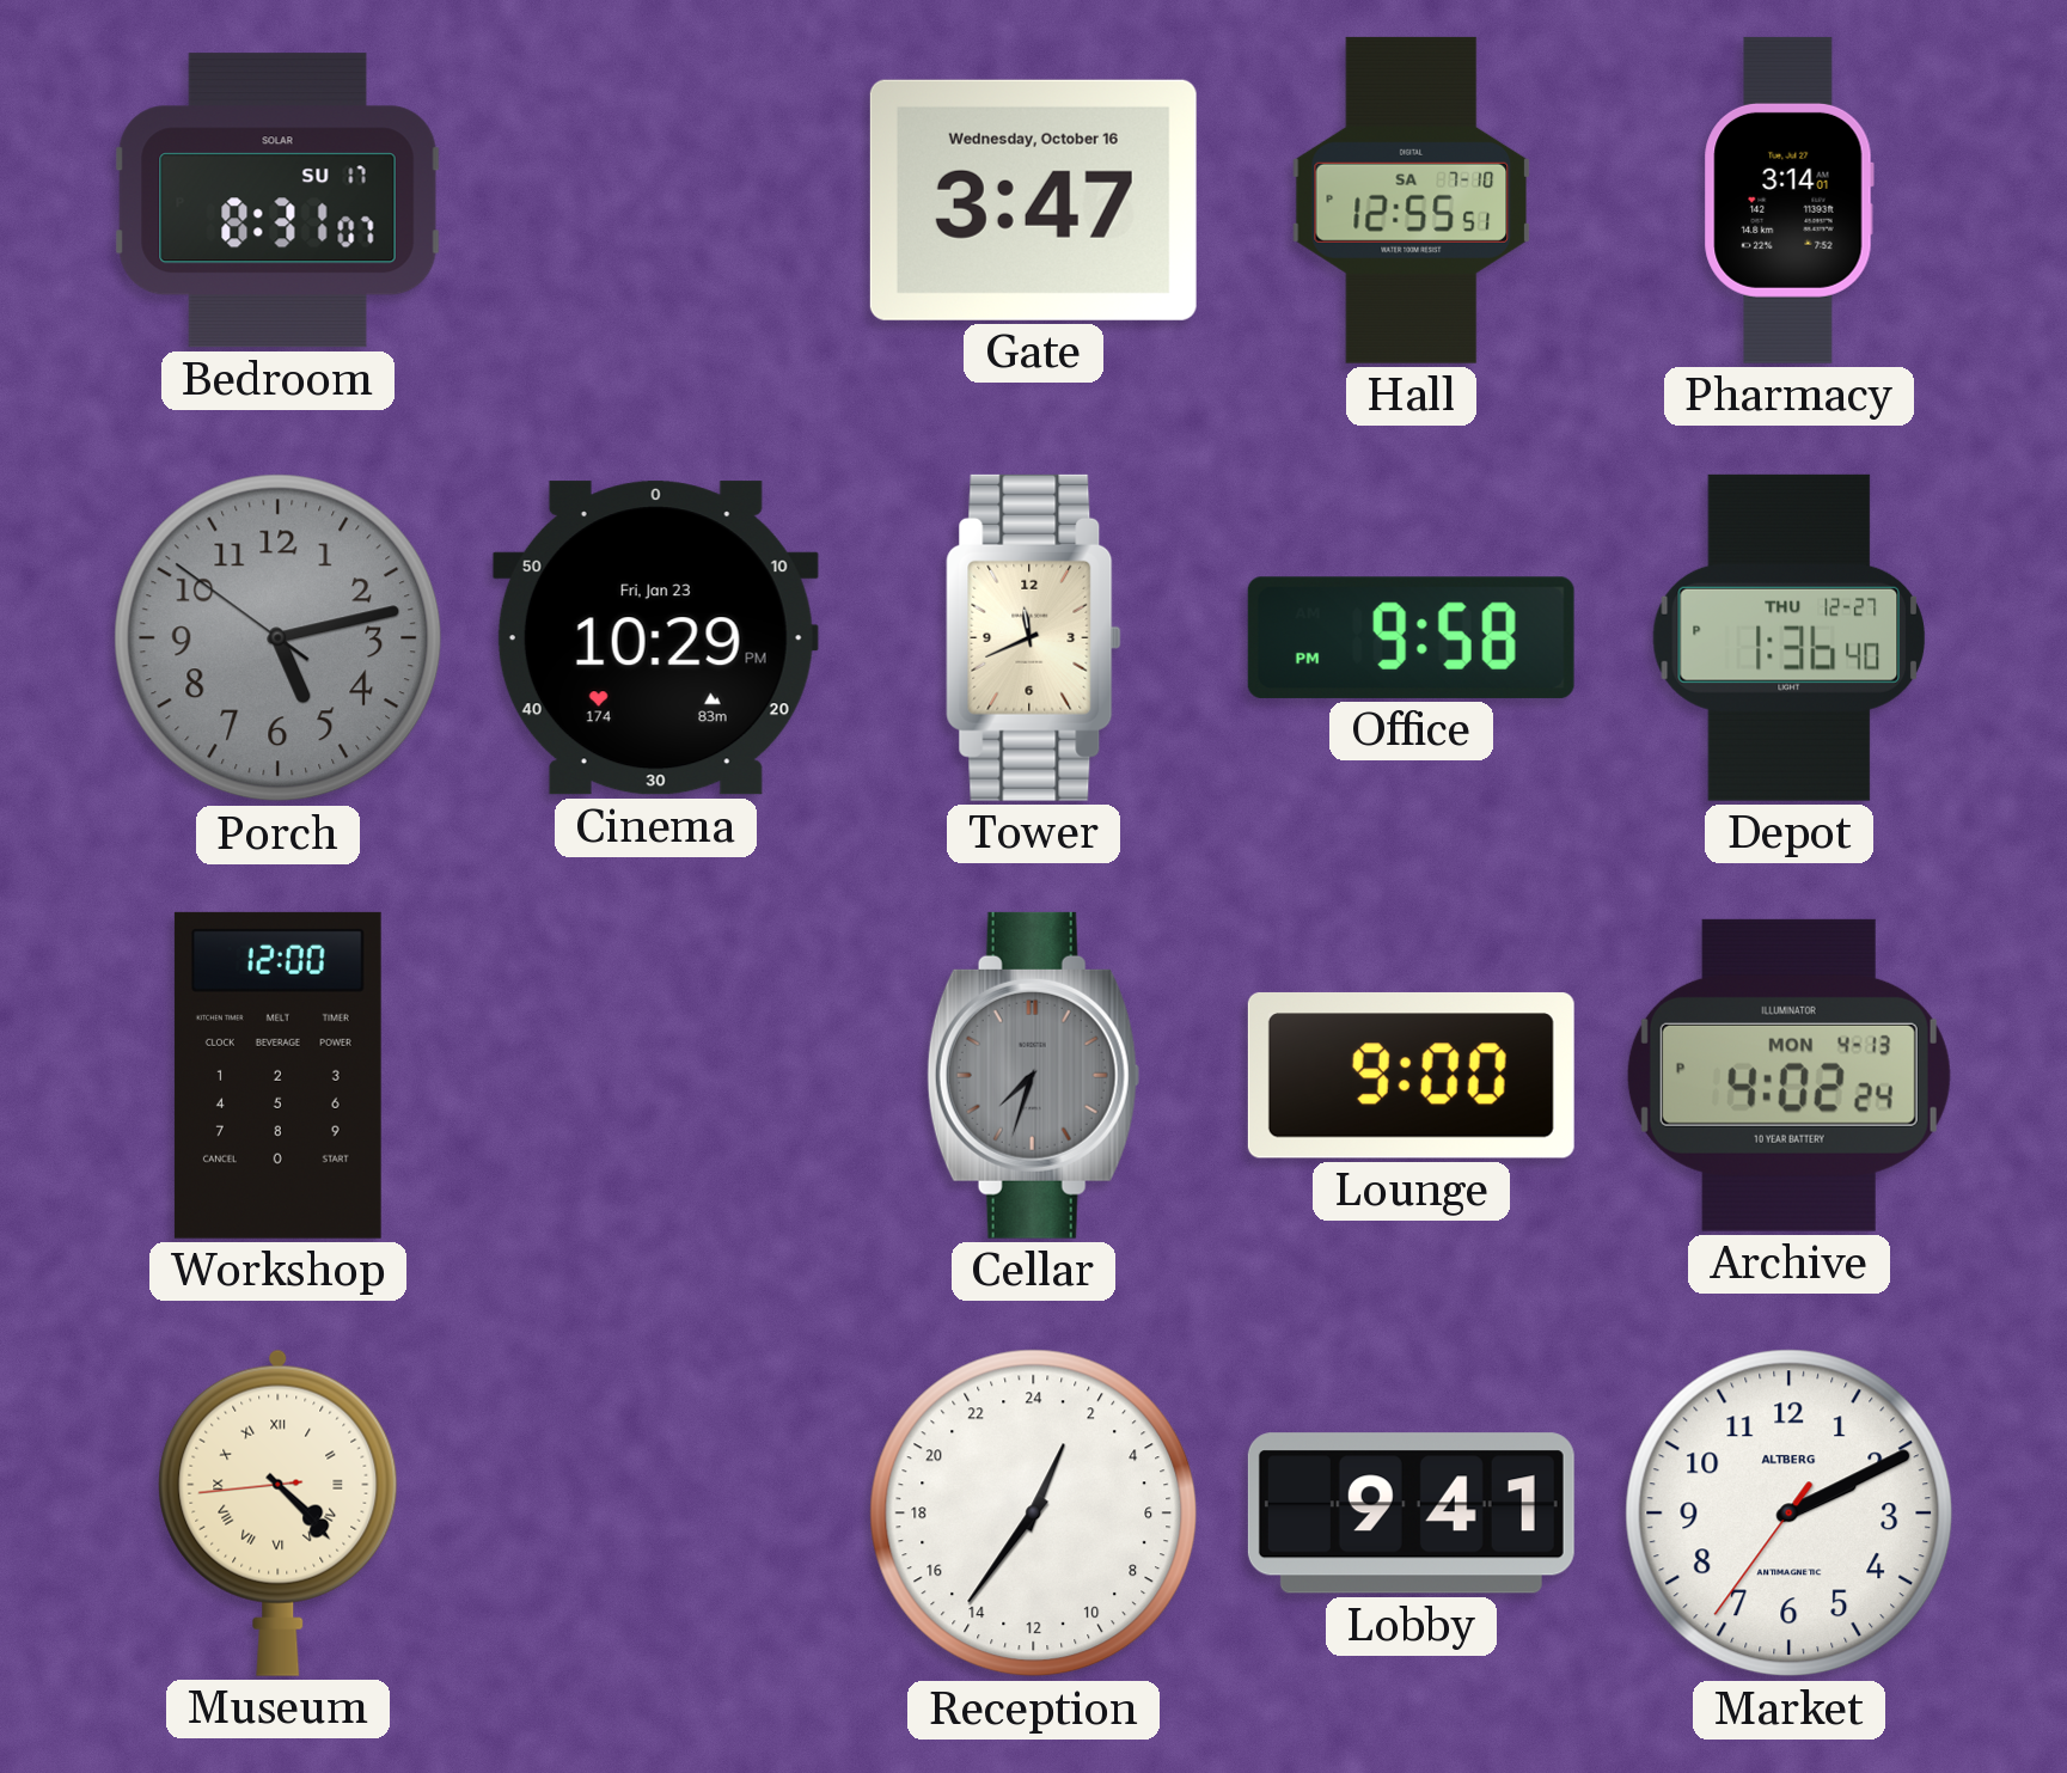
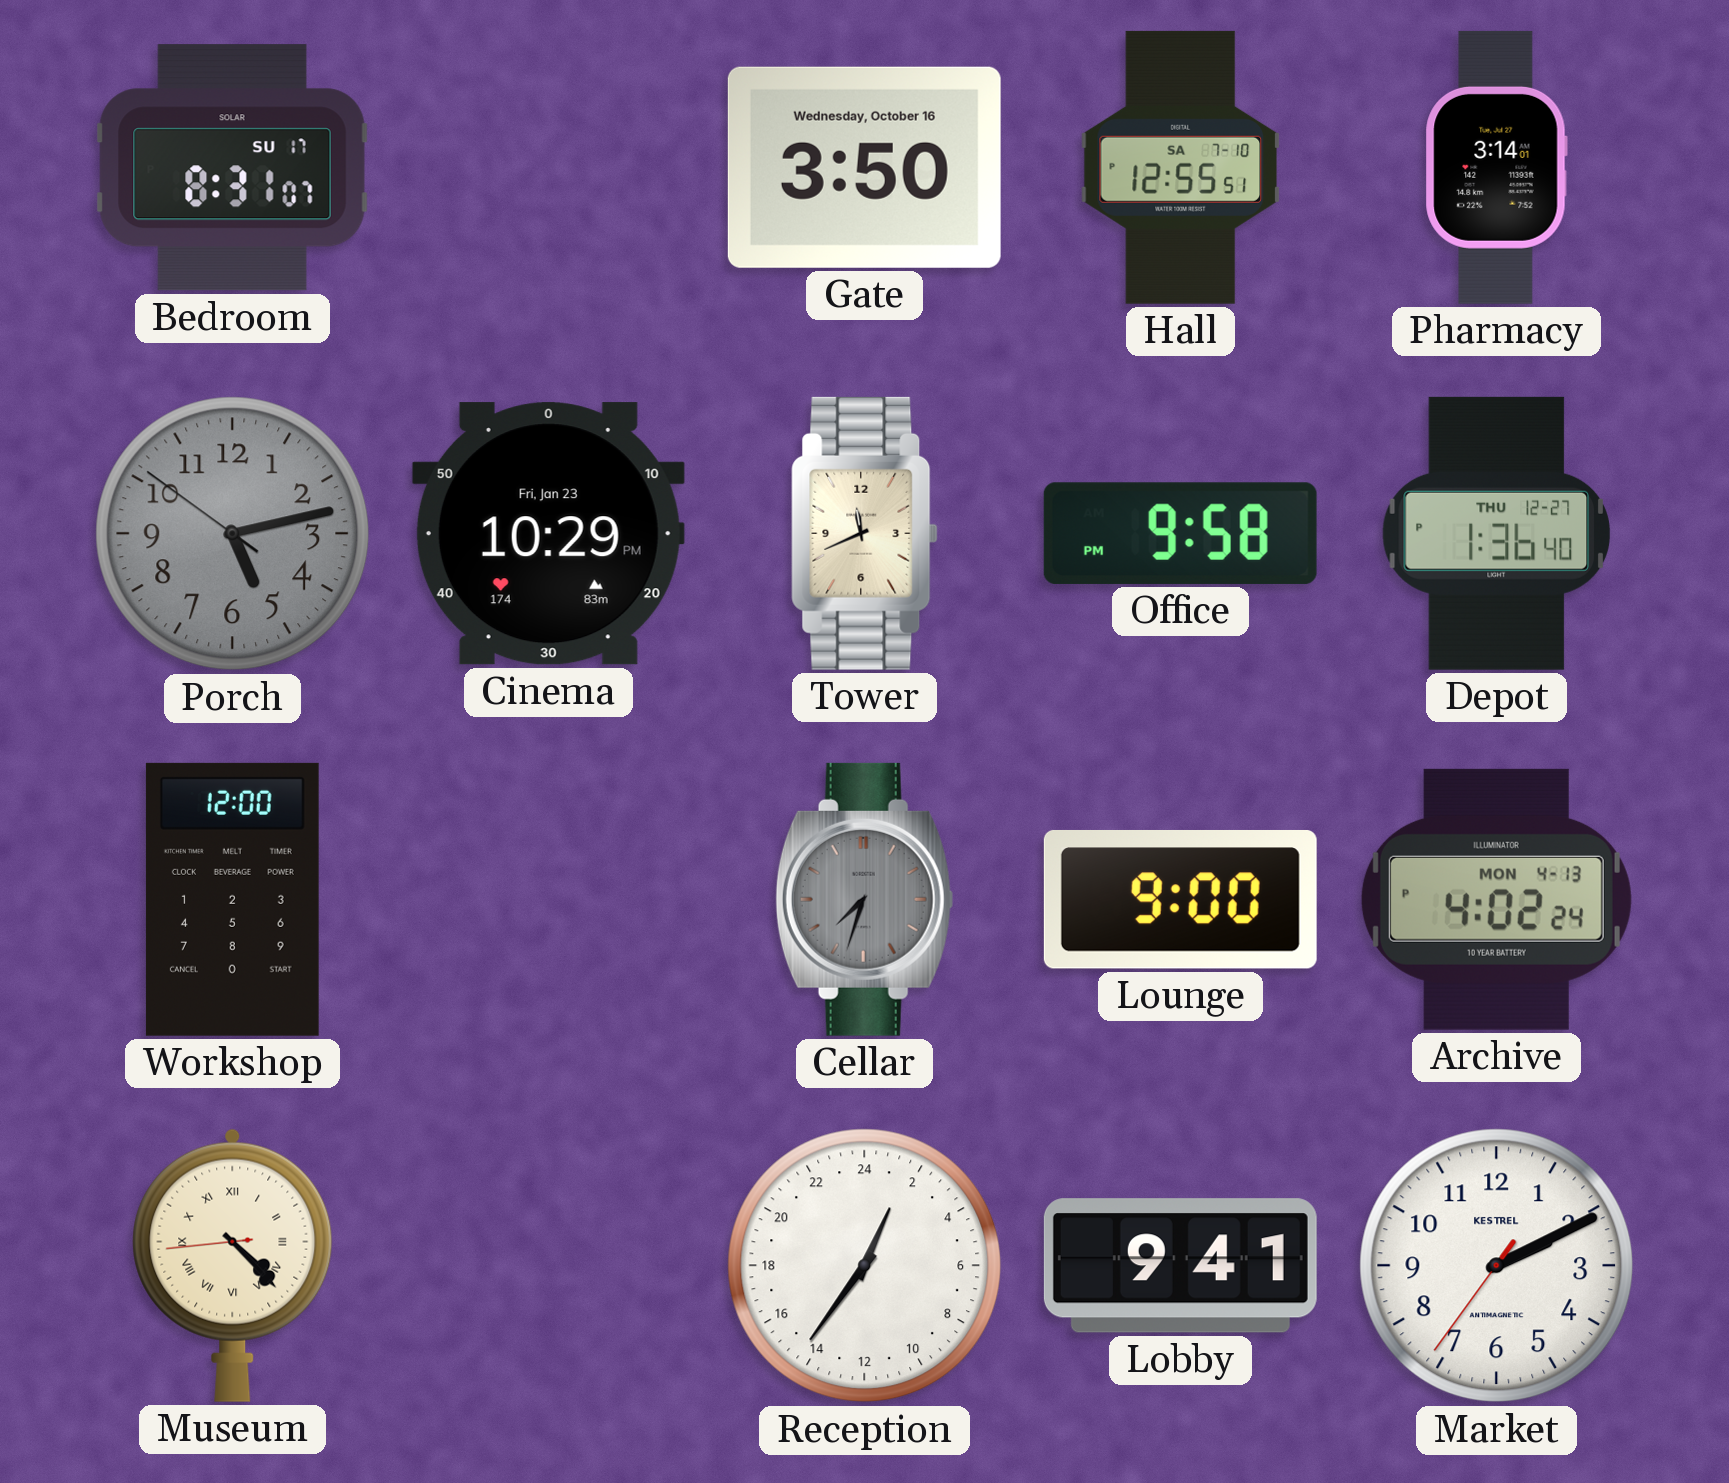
Gate: 3:47 -> 3:50 (864, 167)
Market brand: ALTBERG -> KESTREL (1497, 1266)
